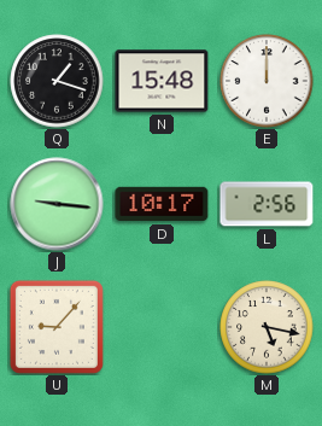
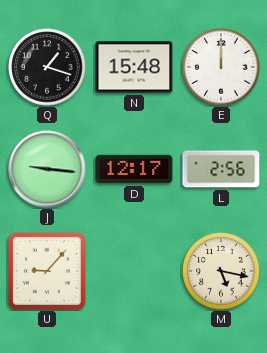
D: 10:17 -> 12:17 (134, 169)
